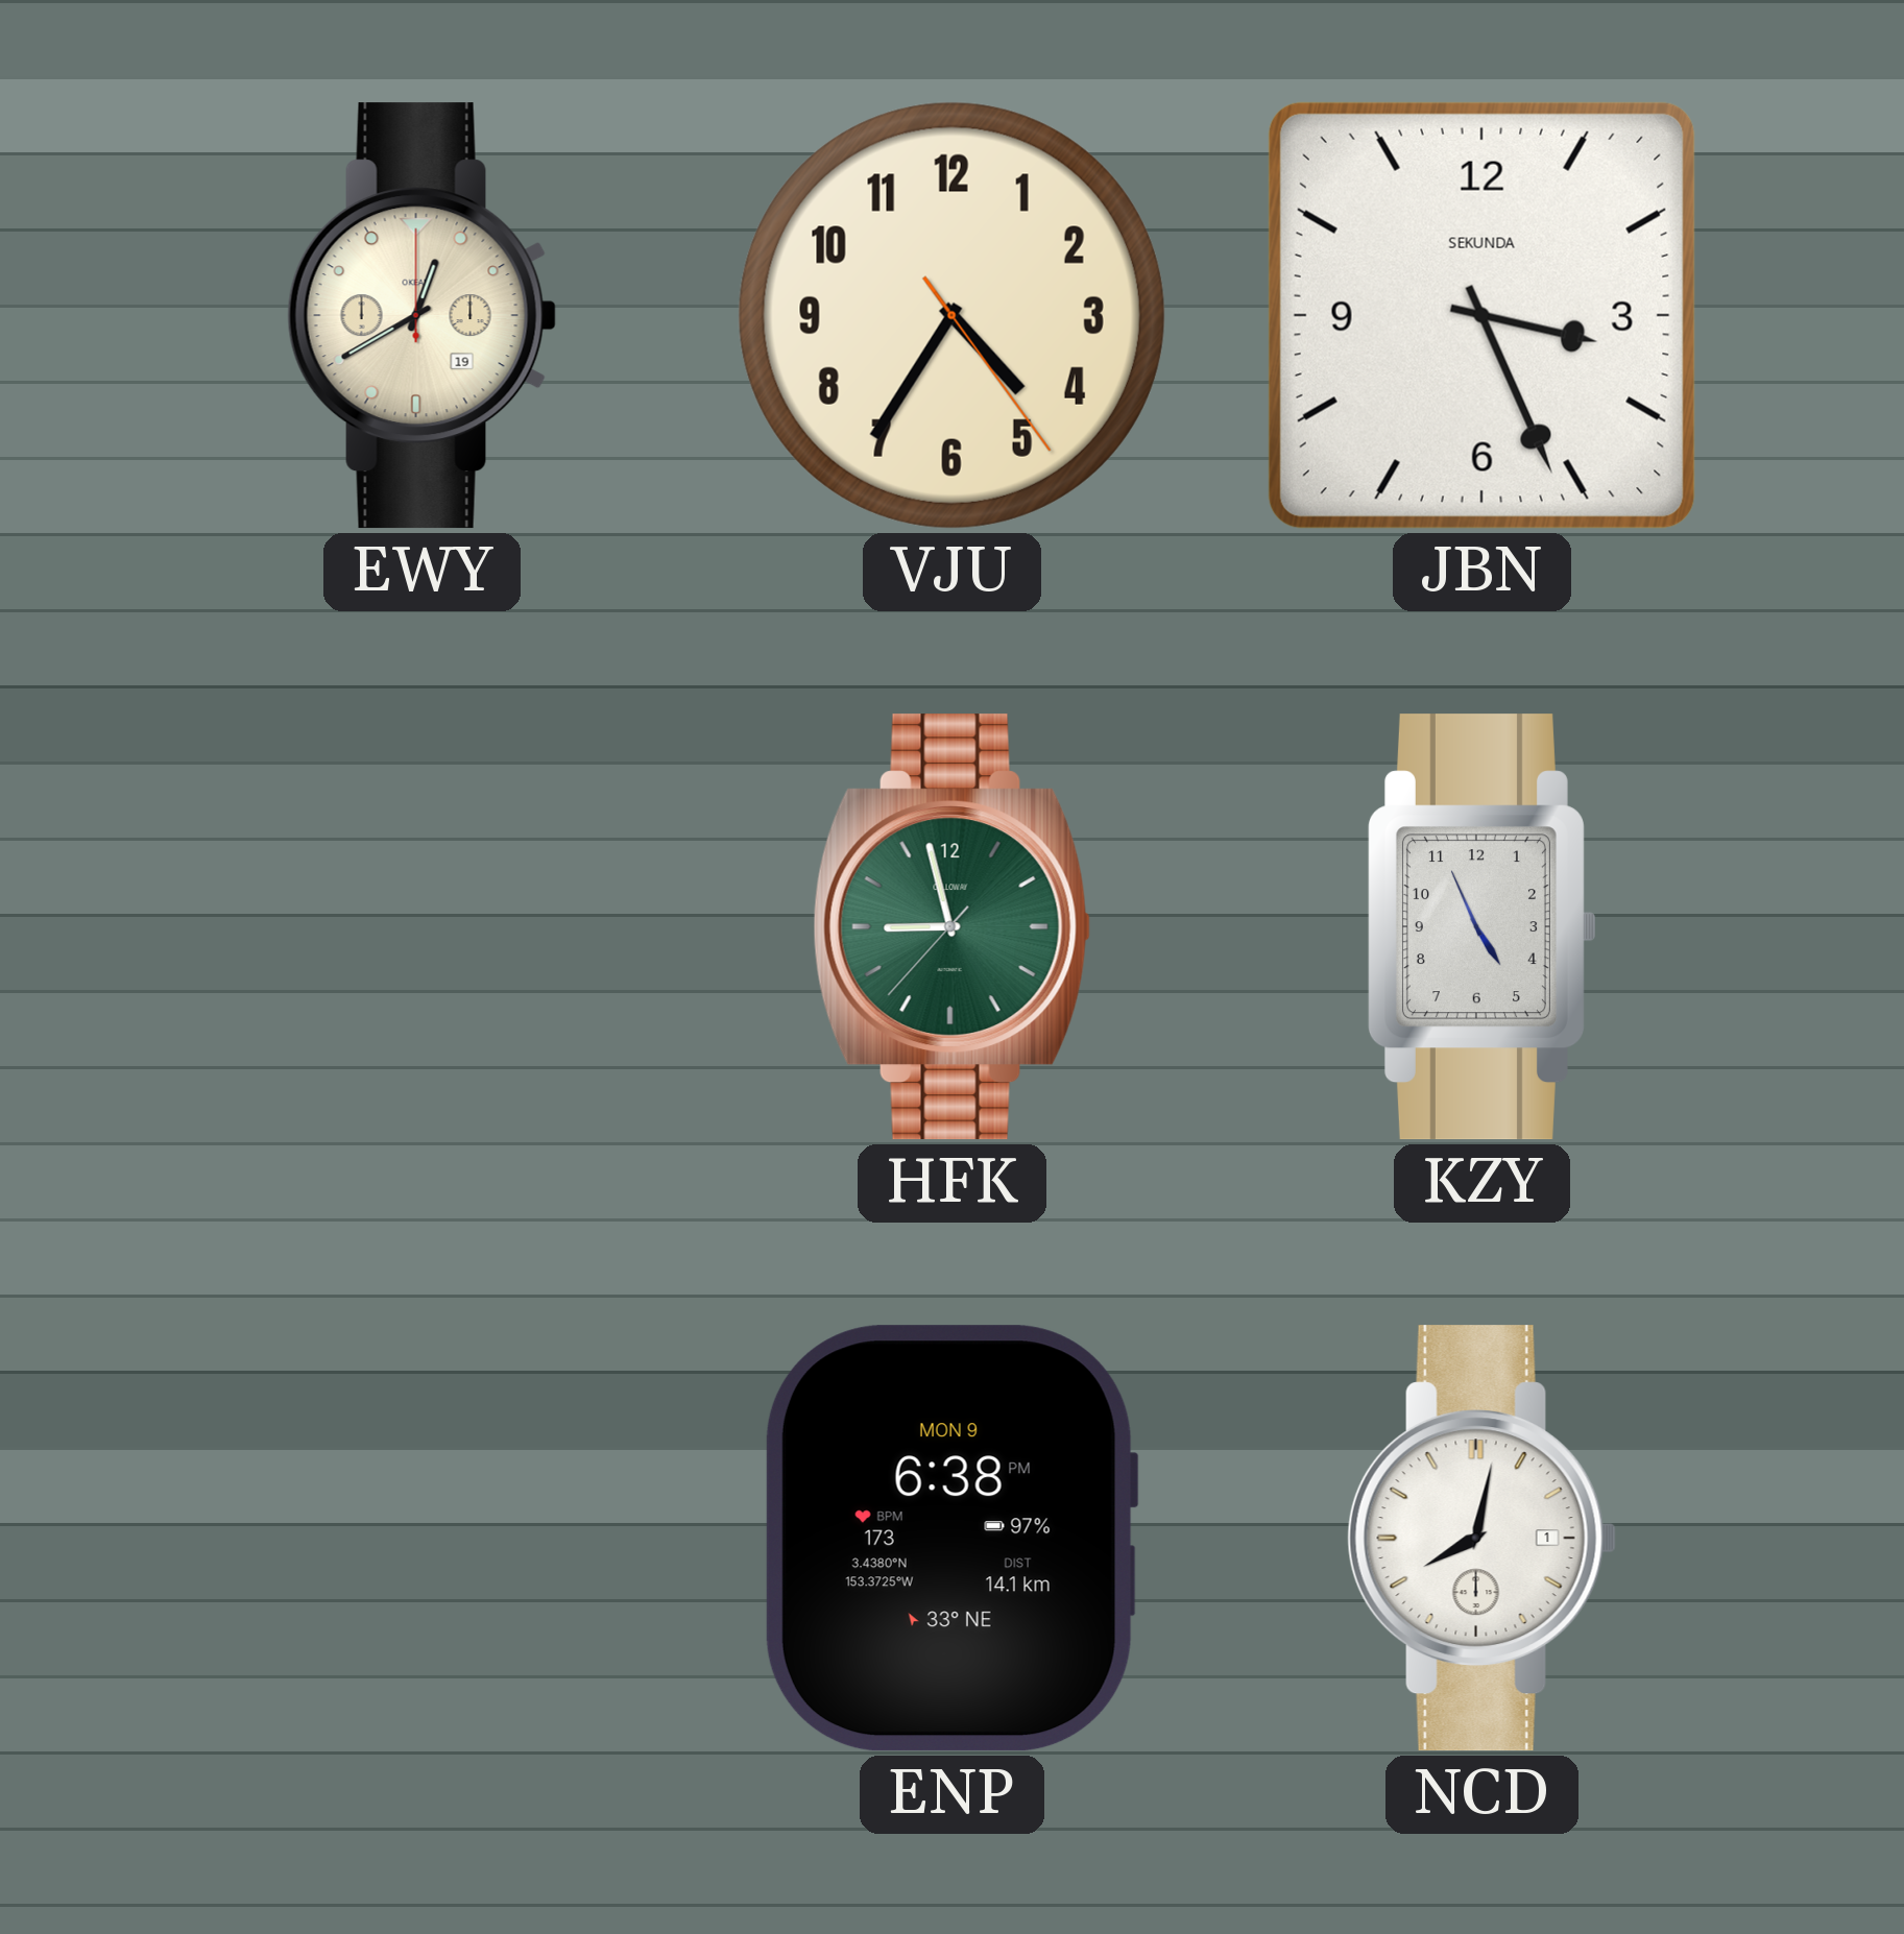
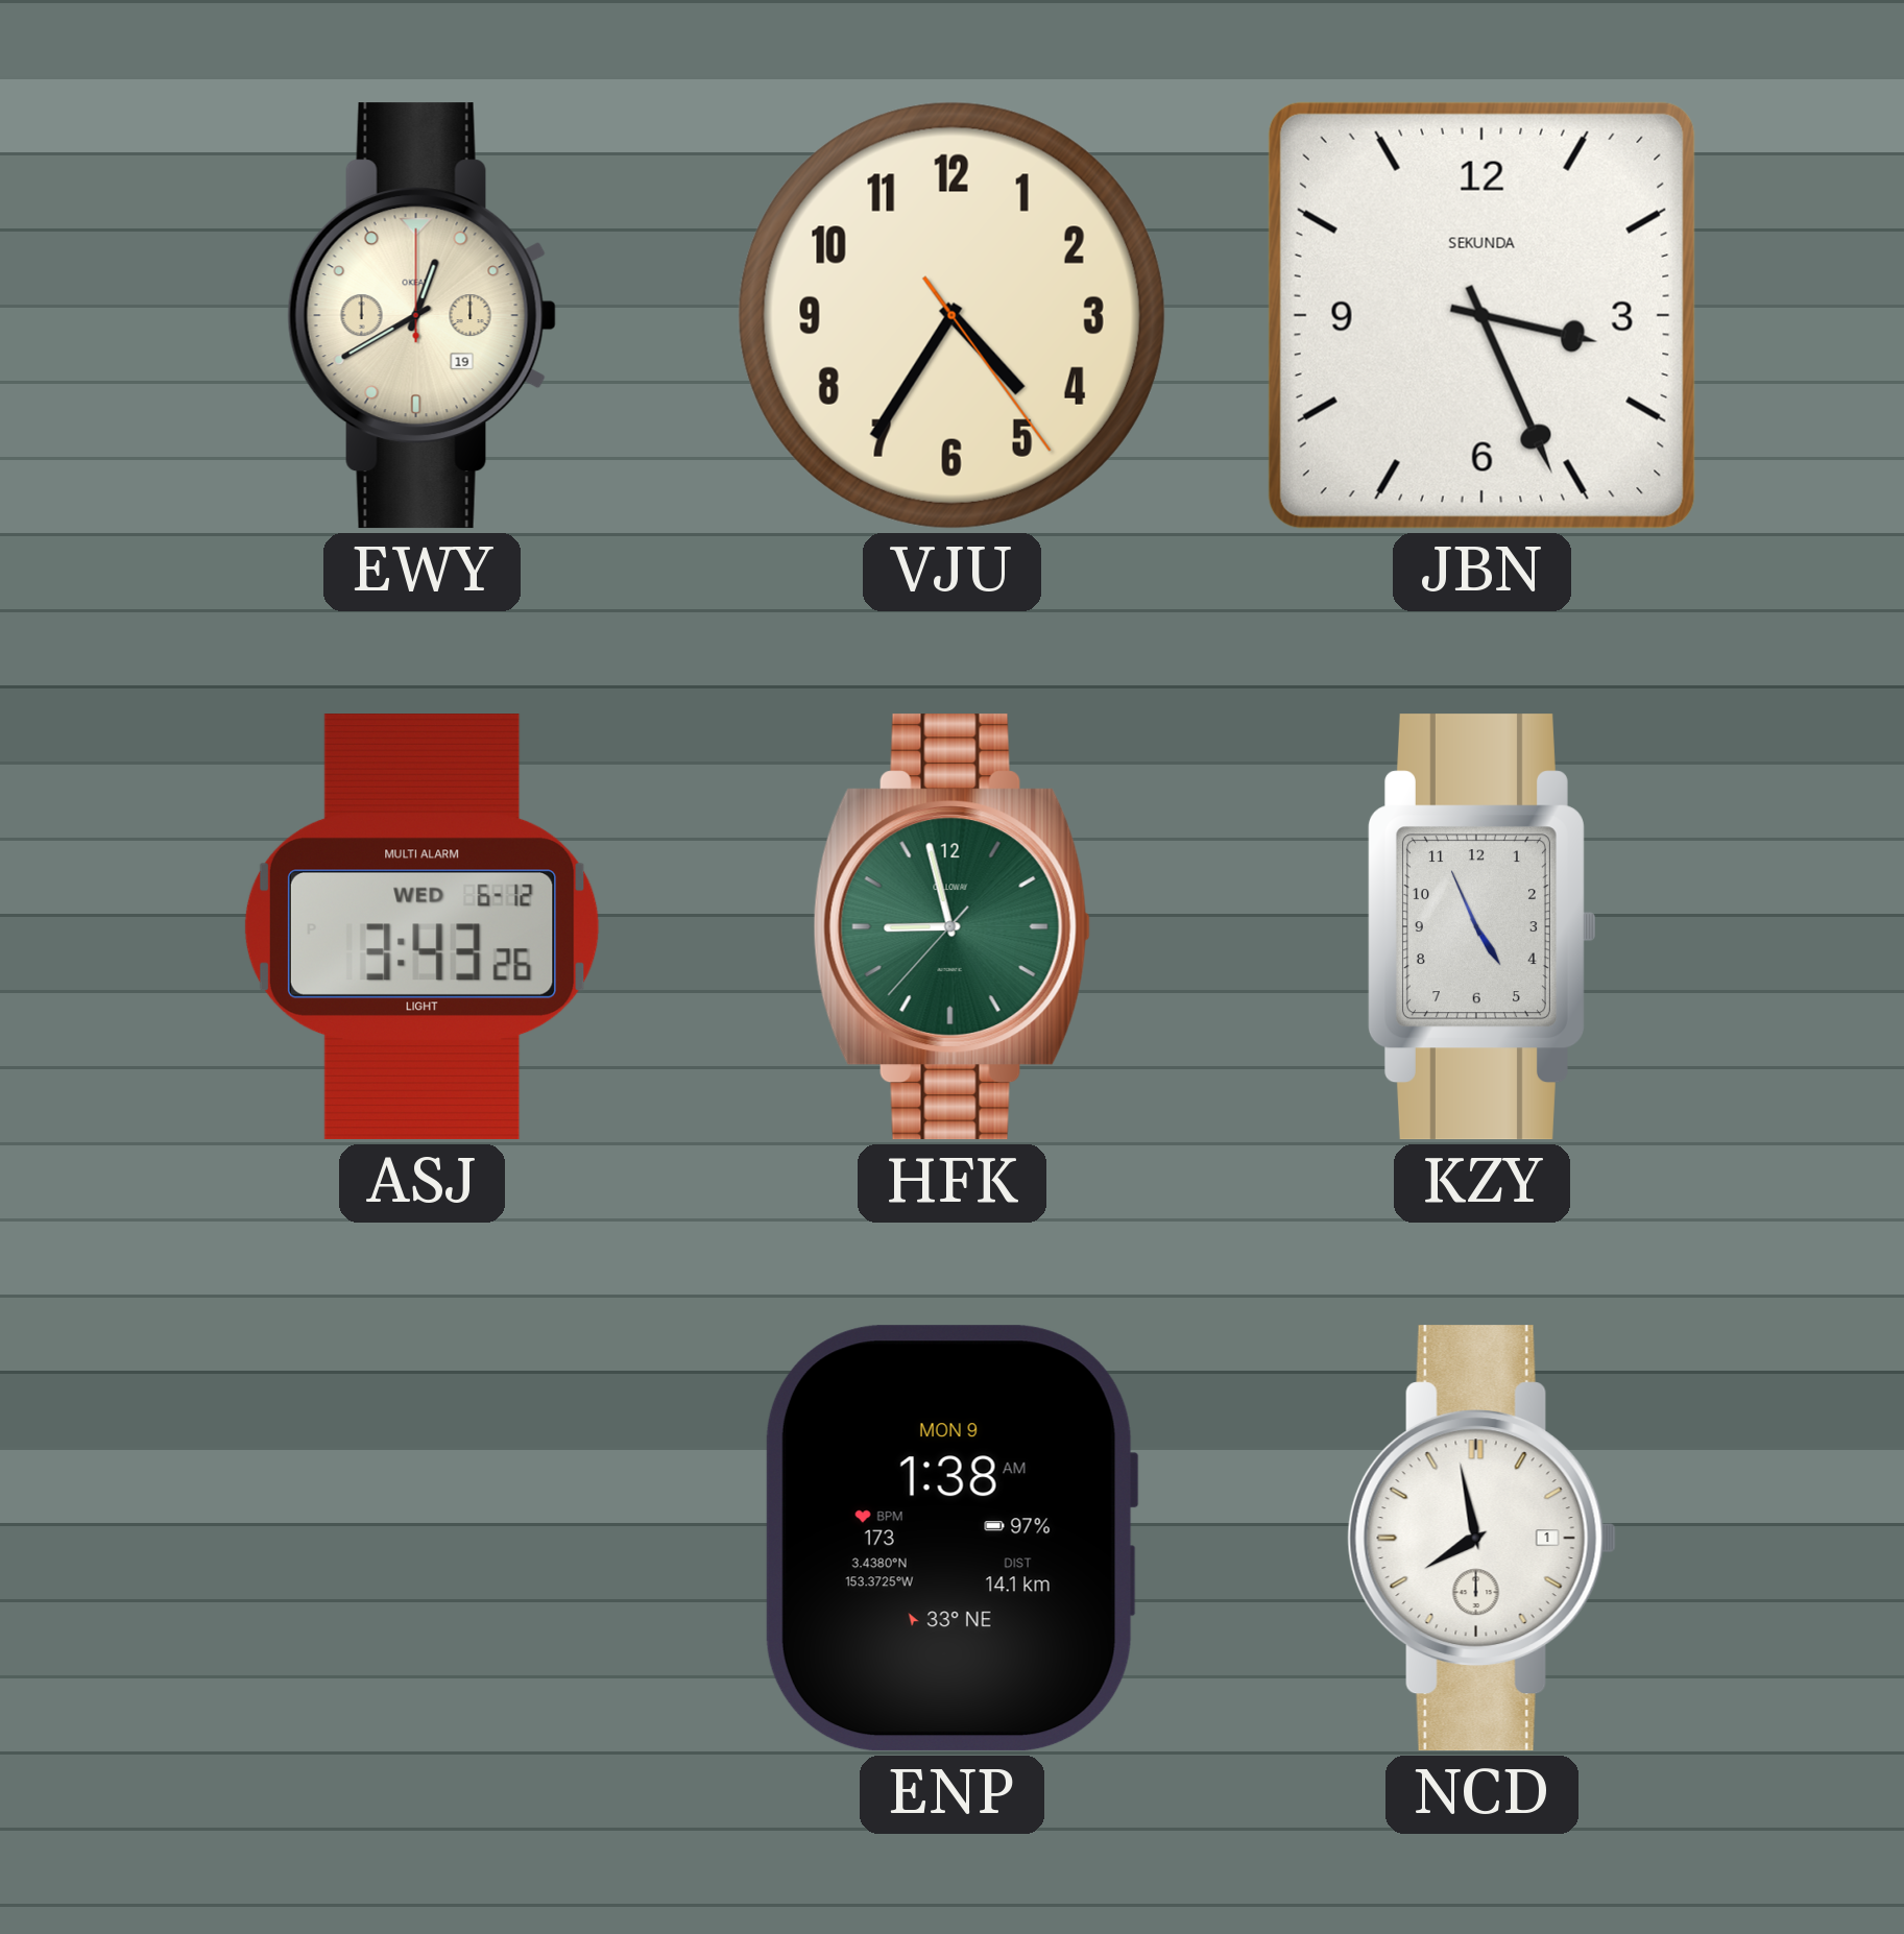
ASJ: none -> 3:43 (421, 927)
ENP: 6:38 -> 1:38 (951, 1539)
NCD: 8:02 -> 7:58 (1481, 1539)
